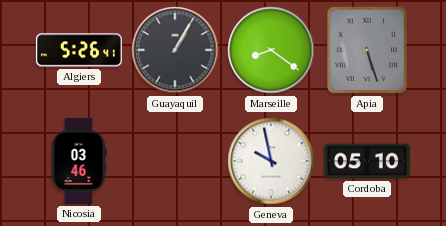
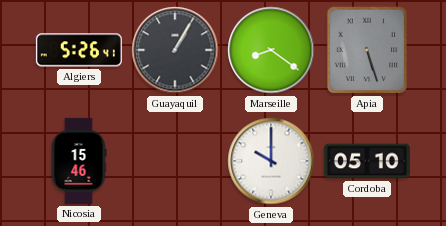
Nicosia: 03:46 -> 15:46 (79, 161)
Geneva: 9:58 -> 10:00 (271, 161)
